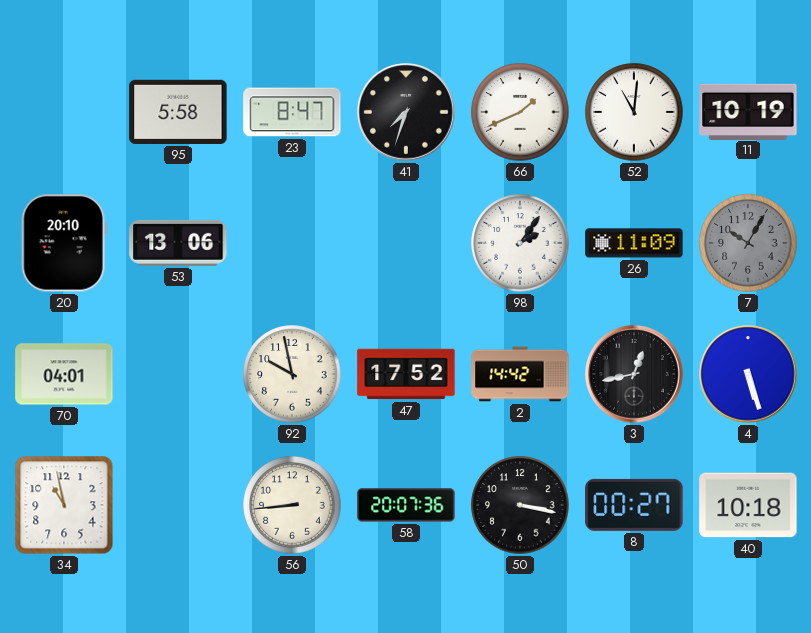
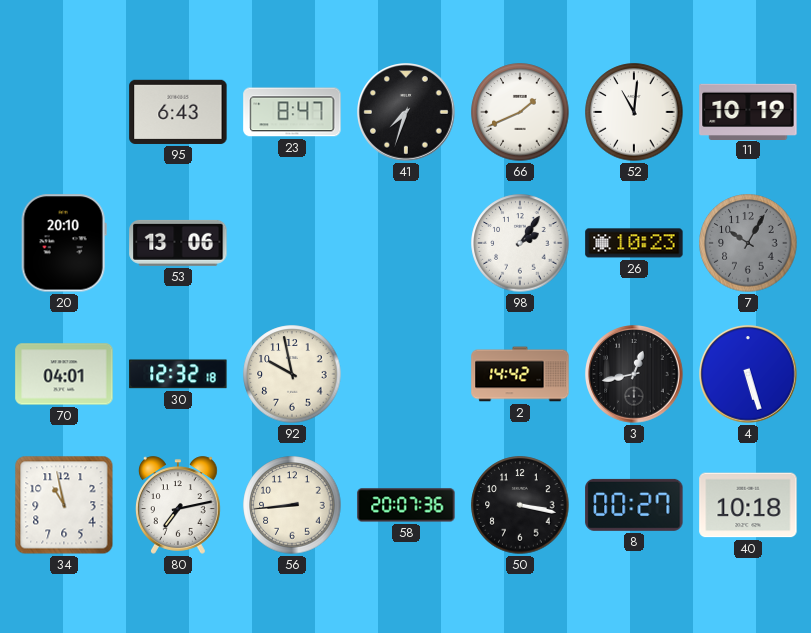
95: 5:58 -> 6:43 (178, 112)
26: 11:09 -> 10:23 (634, 243)
30: none -> 12:32 (178, 374)
47: 17:52 -> none (406, 374)
80: none -> 7:13 (179, 505)
